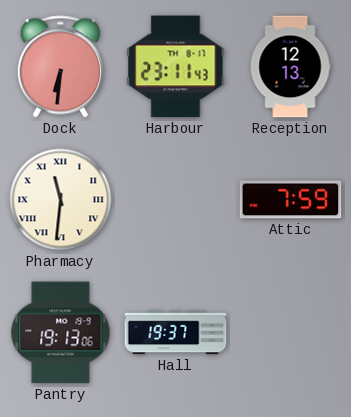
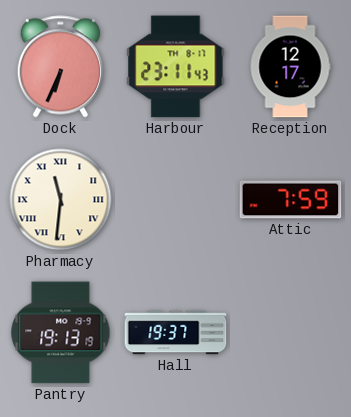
Dock: 6:31 -> 6:34 (60, 67)
Reception: 12:13 -> 12:17 (290, 67)
Pantry: 19:13:06 -> 19:13:19 (61, 333)
